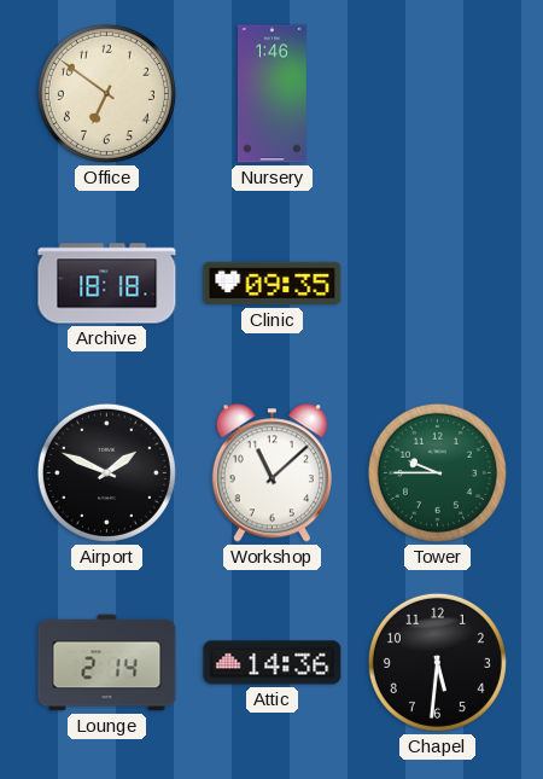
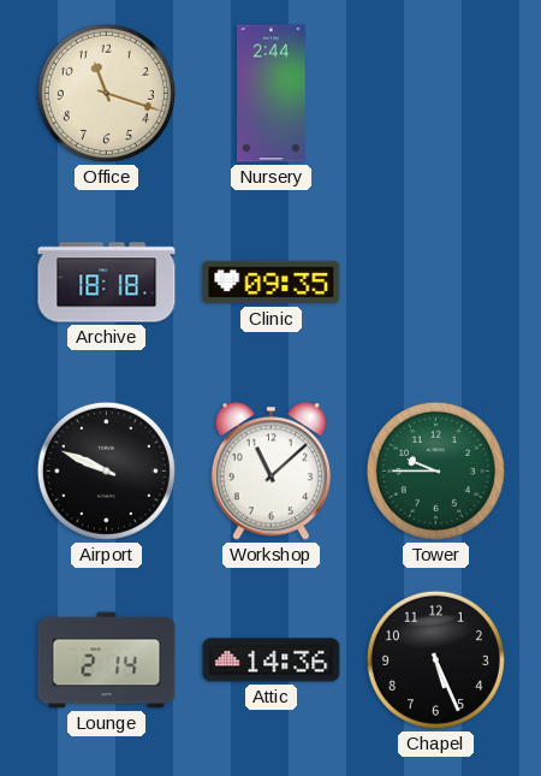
Office: 6:51 -> 11:18 (106, 93)
Nursery: 1:46 -> 2:44 (270, 94)
Airport: 1:49 -> 9:49 (106, 470)
Chapel: 5:31 -> 5:26 (435, 659)
